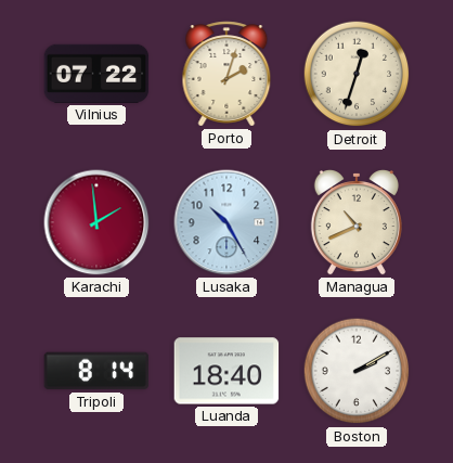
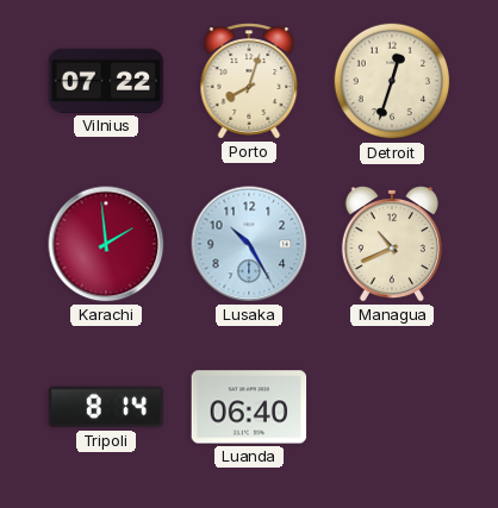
Porto: 2:03 -> 8:03 (249, 81)
Luanda: 18:40 -> 06:40 (249, 407)
Boston: 2:10 -> none (357, 371)
